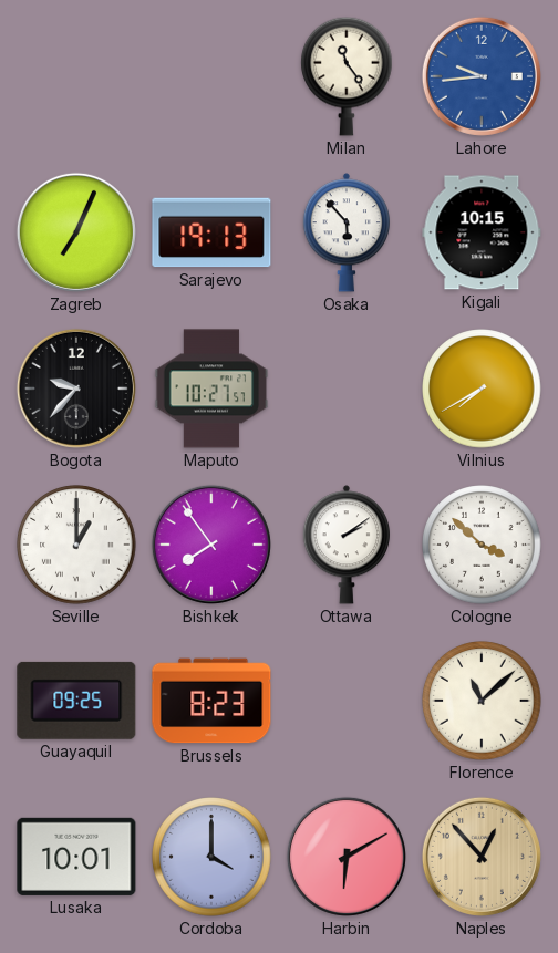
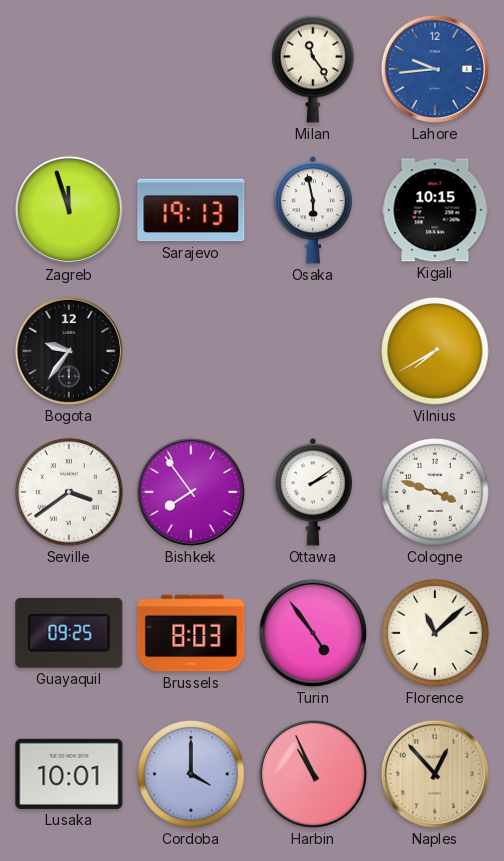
Zagreb: 7:04 -> 11:57 (69, 210)
Osaka: 5:53 -> 5:58 (312, 210)
Bogota: 9:37 -> 9:36 (69, 351)
Maputo: 10:27 -> none (211, 389)
Seville: 1:00 -> 3:39 (69, 492)
Cologne: 3:52 -> 3:48 (435, 492)
Brussels: 8:23 -> 8:03 (191, 633)
Turin: none -> 4:54 (313, 633)
Harbin: 6:10 -> 10:56 (313, 774)
